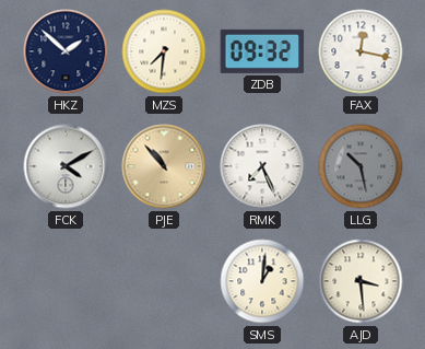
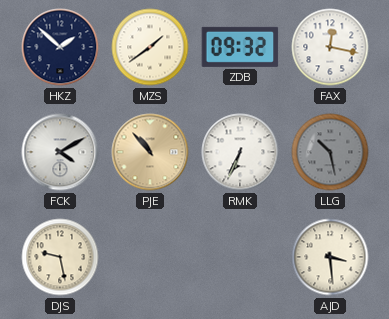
MZS: 7:31 -> 1:39 (150, 47)
RMK: 7:26 -> 6:34 (240, 152)
DJS: none -> 9:28 (60, 257)
SMS: 1:01 -> none (262, 281)
